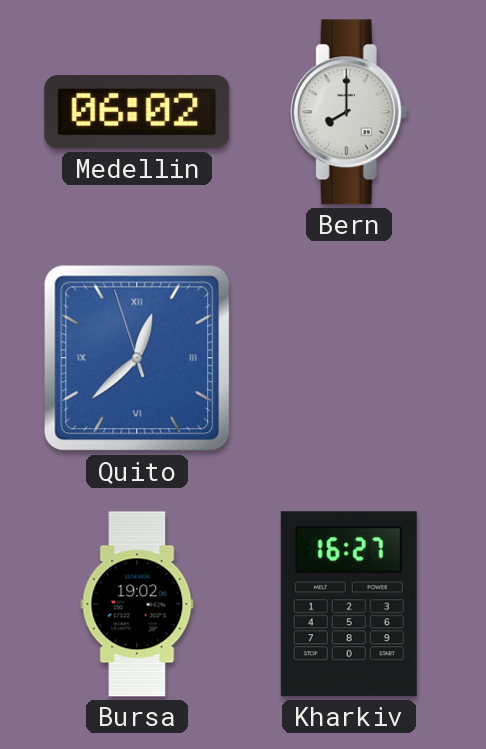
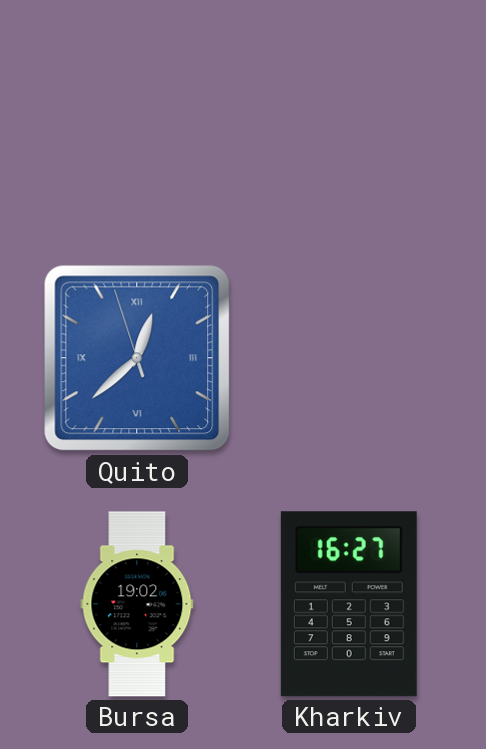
Medellin: 06:02 -> none (137, 113)
Bern: 8:00 -> none (349, 112)
